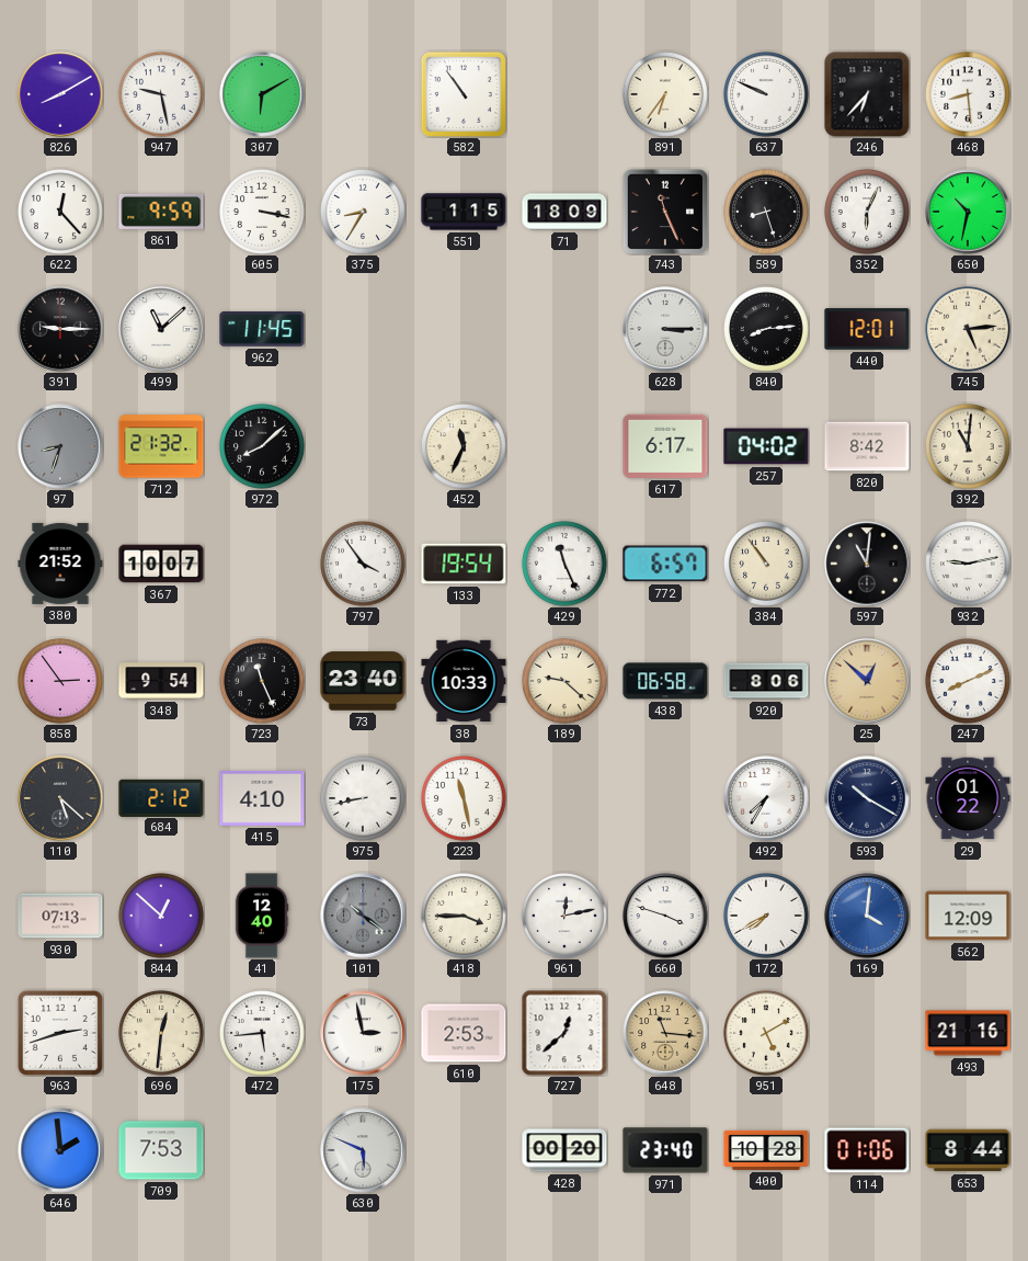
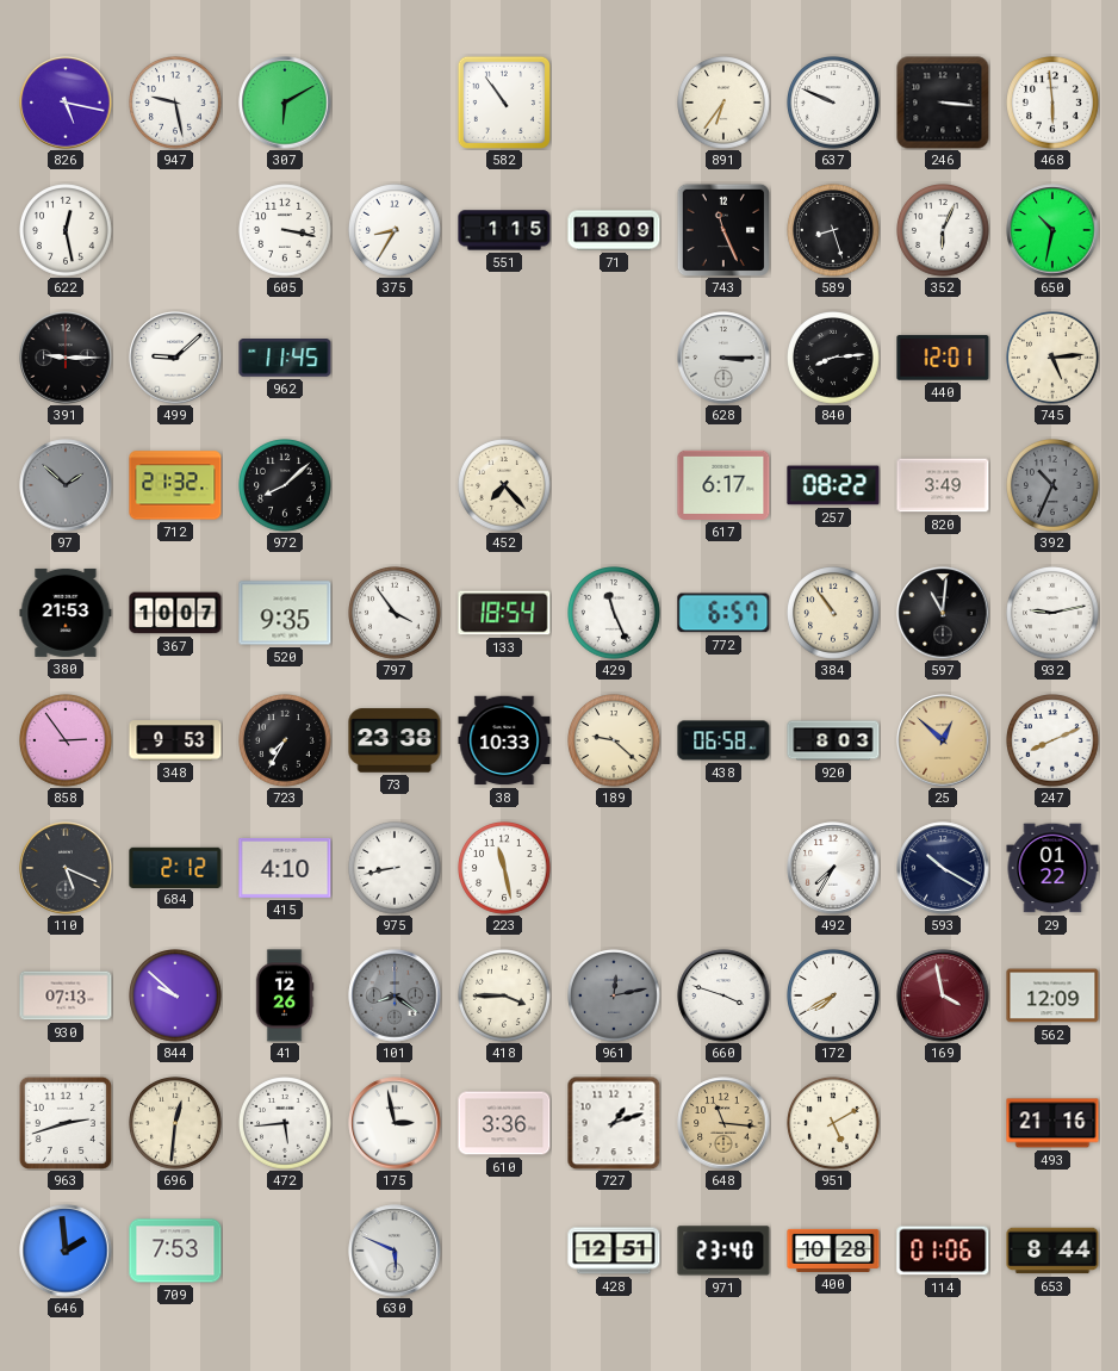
826: 8:10 -> 5:17 (66, 103)
246: 6:37 -> 3:16 (943, 103)
468: 8:29 -> 5:59 (1054, 104)
622: 12:23 -> 12:28 (67, 231)
861: 9:59 -> none (161, 212)
499: 11:08 -> 9:08 (175, 358)
97: 8:33 -> 1:52 (66, 485)
452: 11:34 -> 7:23 (505, 486)
257: 04:02 -> 08:22 (833, 485)
820: 8:42 -> 3:49 (943, 485)
392: 11:01 -> 10:34 (1054, 486)
392 dial: cream -> grey (1054, 486)
380: 21:52 -> 21:53 (66, 613)
520: none -> 9:35 (285, 613)
133: 19:54 -> 18:54 (504, 613)
348: 9:54 -> 9:53 (175, 740)
723: 11:26 -> 7:35 (286, 742)
73: 23:40 -> 23:38 (395, 740)
920: 8:06 -> 8:03 (833, 740)
110: 5:22 -> 5:19 (66, 868)
844: 12:52 -> 9:52 (176, 997)
41: 12:40 -> 12:26 (285, 995)
101: 10:21 -> 8:21 (395, 995)
961 dial: white -> grey (615, 997)
169: 4:01 -> 3:58 (943, 995)
169 dial: blue -> burgundy (943, 995)
610: 2:53 -> 3:36 (504, 1123)
727: 12:38 -> 1:12 (614, 1123)
428: 00:20 -> 12:51 (614, 1251)
